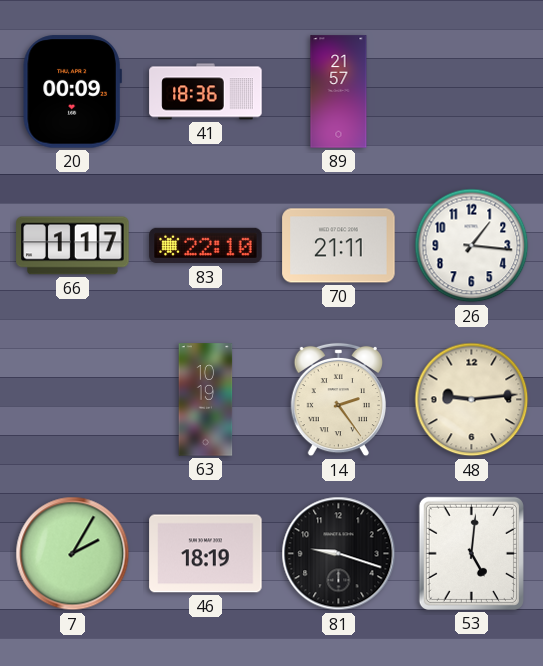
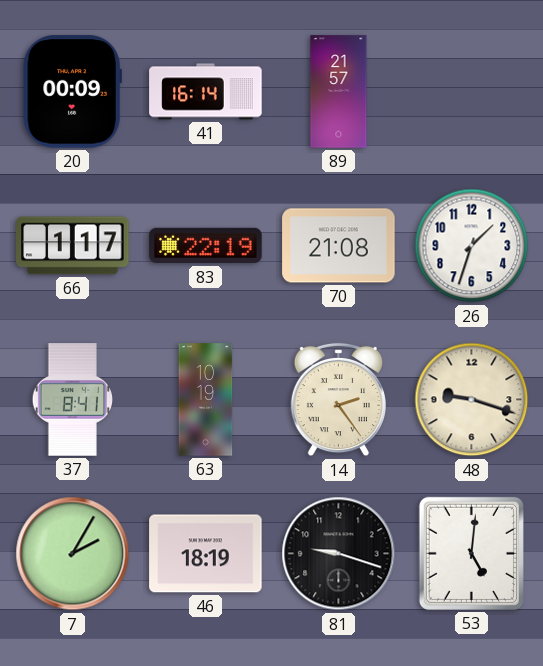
41: 18:36 -> 16:14 (206, 92)
83: 22:10 -> 22:19 (206, 246)
70: 21:11 -> 21:08 (339, 246)
26: 1:16 -> 1:33 (472, 246)
37: none -> 8:41 (72, 400)
48: 9:14 -> 9:18 (472, 400)
